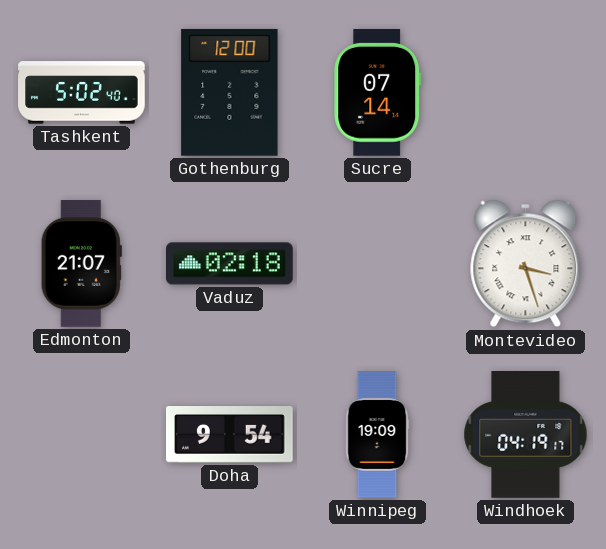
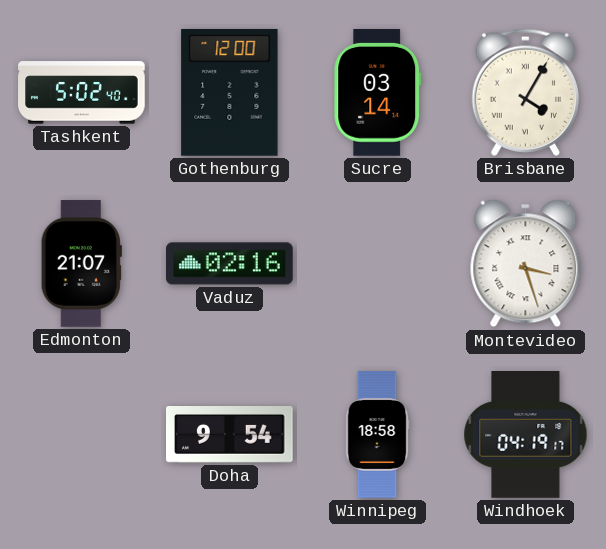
Sucre: 07:14 -> 03:14 (378, 93)
Brisbane: none -> 4:05 (525, 92)
Vaduz: 02:18 -> 02:16 (230, 264)
Winnipeg: 19:09 -> 18:58 (377, 435)
